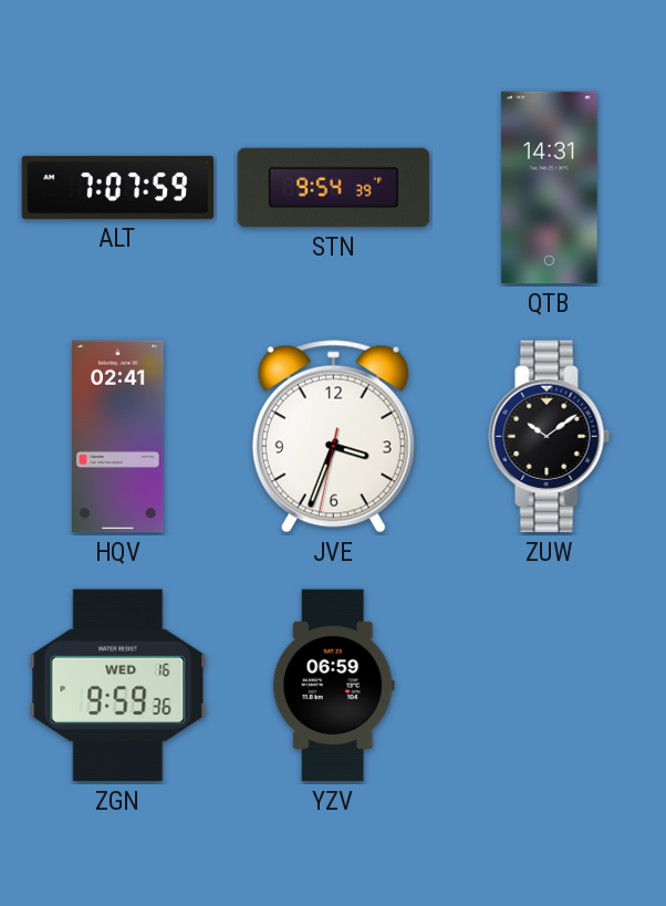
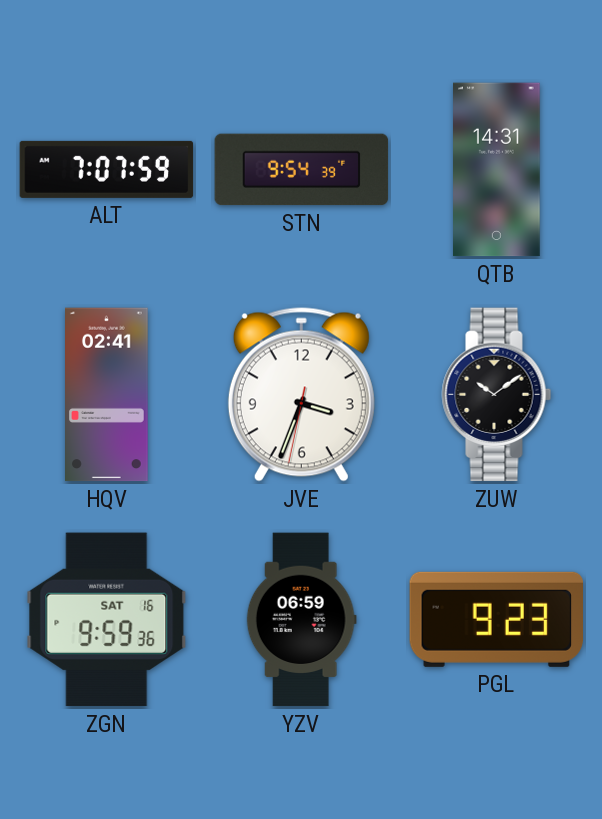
ZGN date: WED 16 -> SAT 16 (107, 620)
PGL: none -> 9:23 (496, 619)
